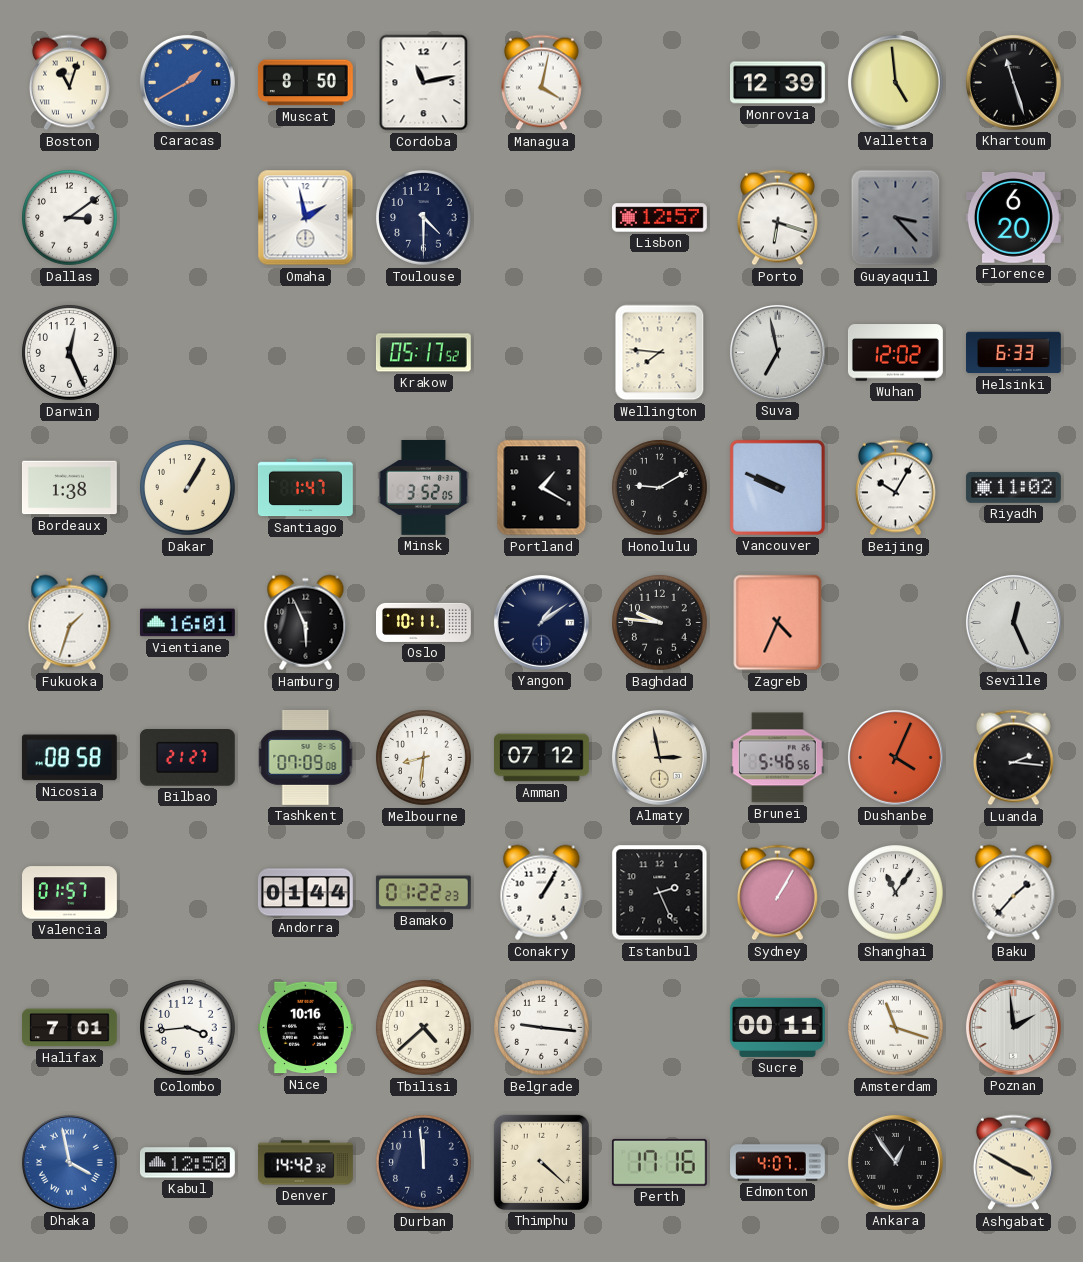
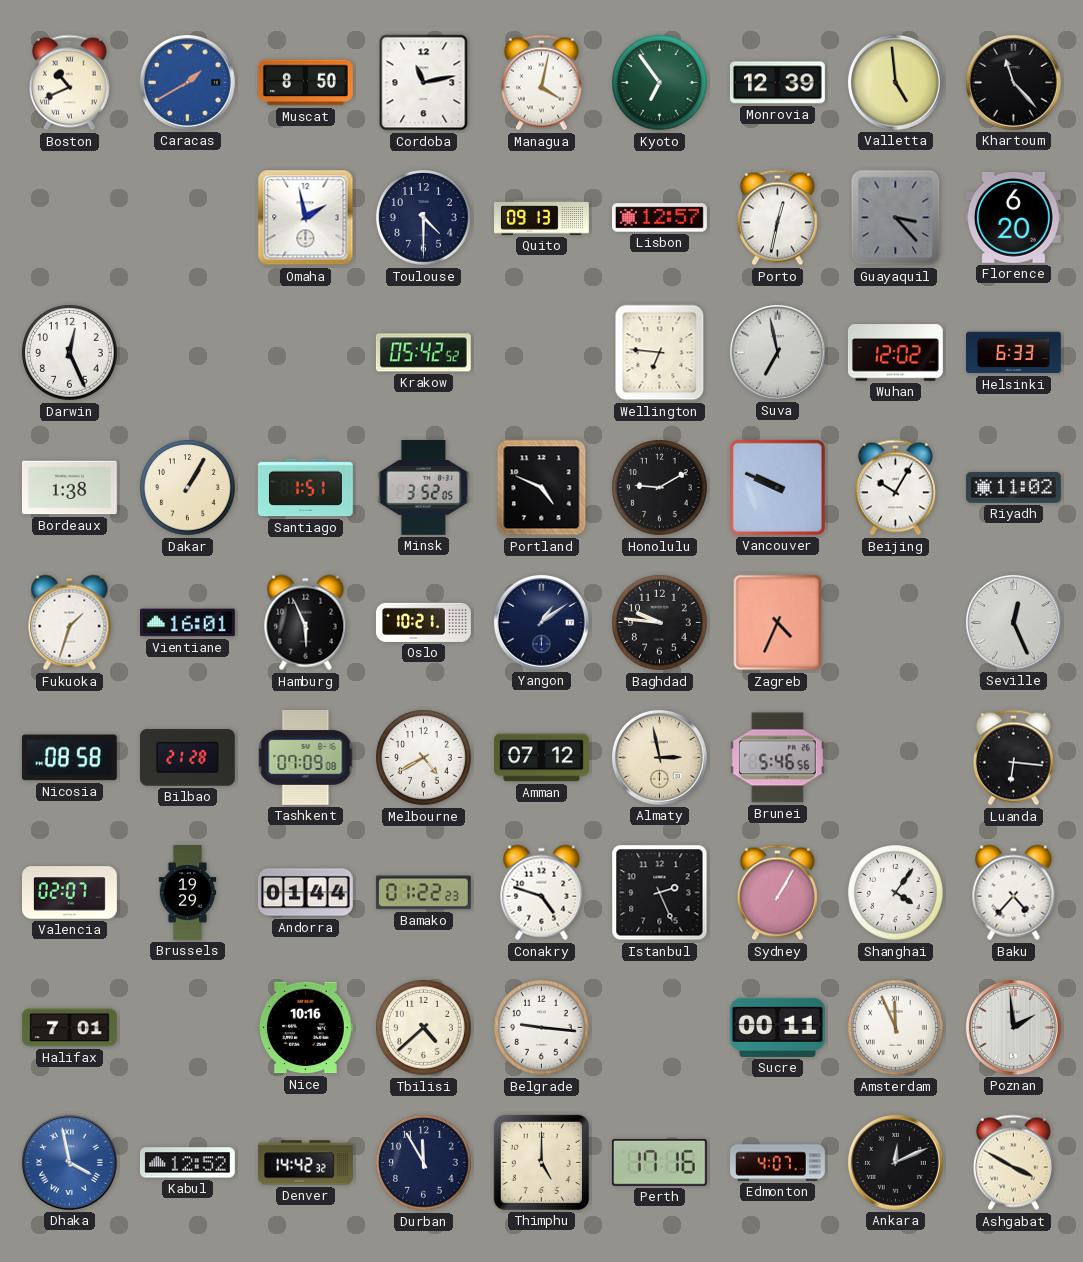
Boston: 11:03 -> 10:41 (69, 83)
Kyoto: none -> 6:54 (660, 83)
Khartoum: 11:27 -> 11:23 (1013, 82)
Dallas: 3:09 -> none (70, 218)
Quito: none -> 09:13 (542, 218)
Porto: 6:18 -> 12:32 (777, 218)
Krakow: 05:17 -> 05:42 (423, 353)
Wellington: 7:46 -> 6:46 (660, 353)
Santiago: 1:47 -> 1:51 (305, 488)
Portland: 1:20 -> 4:49 (542, 488)
Oslo: 10:11 -> 10:21 (424, 622)
Bilbao: 21:27 -> 21:28 (187, 758)
Melbourne: 8:31 -> 4:40 (424, 758)
Dushanbe: 4:04 -> none (895, 757)
Luanda: 2:16 -> 6:16 (1013, 758)
Valencia: 01:57 -> 02:07 (70, 893)
Brussels: none -> 19:29 (188, 893)
Conakry: 1:05 -> 4:48 (542, 893)
Shanghai: 11:06 -> 4:06 (896, 893)
Baku: 1:37 -> 4:37 (1014, 893)
Colombo: 3:44 -> none (188, 1028)
Amsterdam: 11:18 -> 11:56 (896, 1028)
Kabul: 12:50 -> 12:52 (187, 1163)
Durban: 11:59 -> 11:55 (424, 1163)
Thimphu: 4:22 -> 5:00 (541, 1162)
Ankara: 12:54 -> 12:11 (895, 1162)
